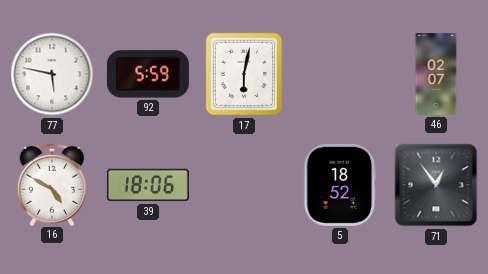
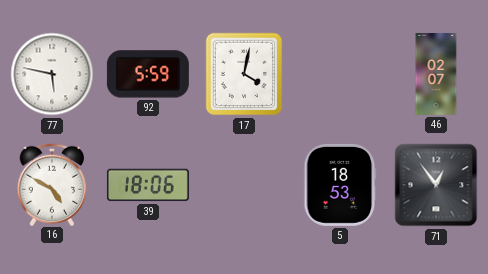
17: 6:02 -> 4:02 (244, 74)
5: 18:52 -> 18:53 (340, 185)
